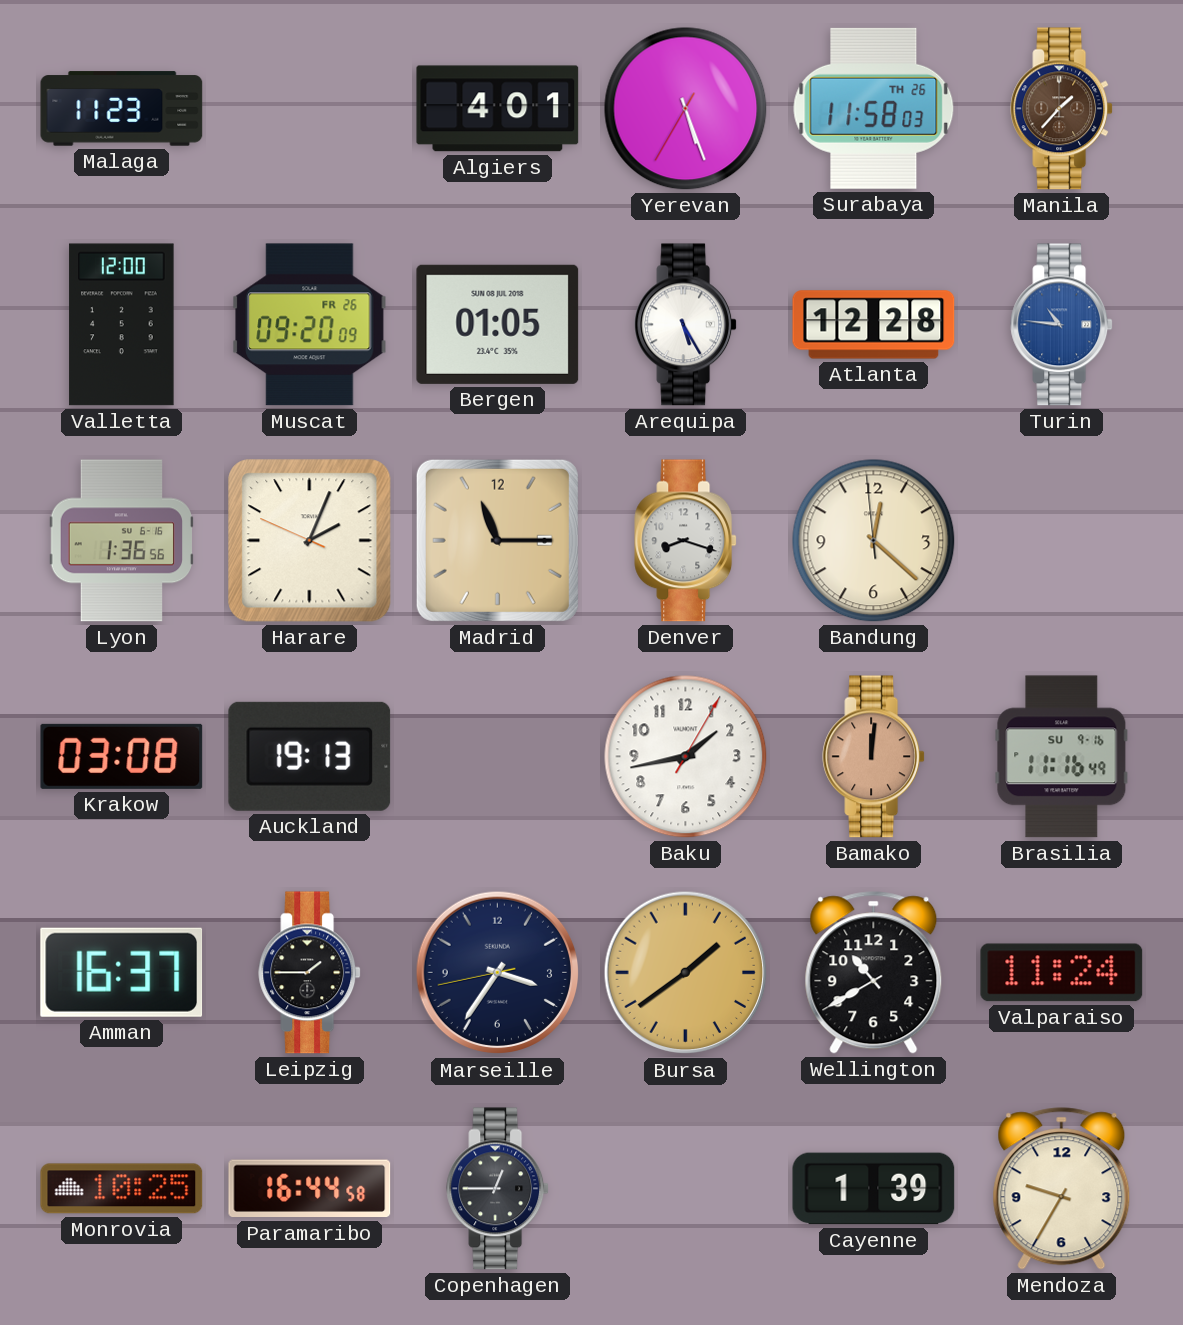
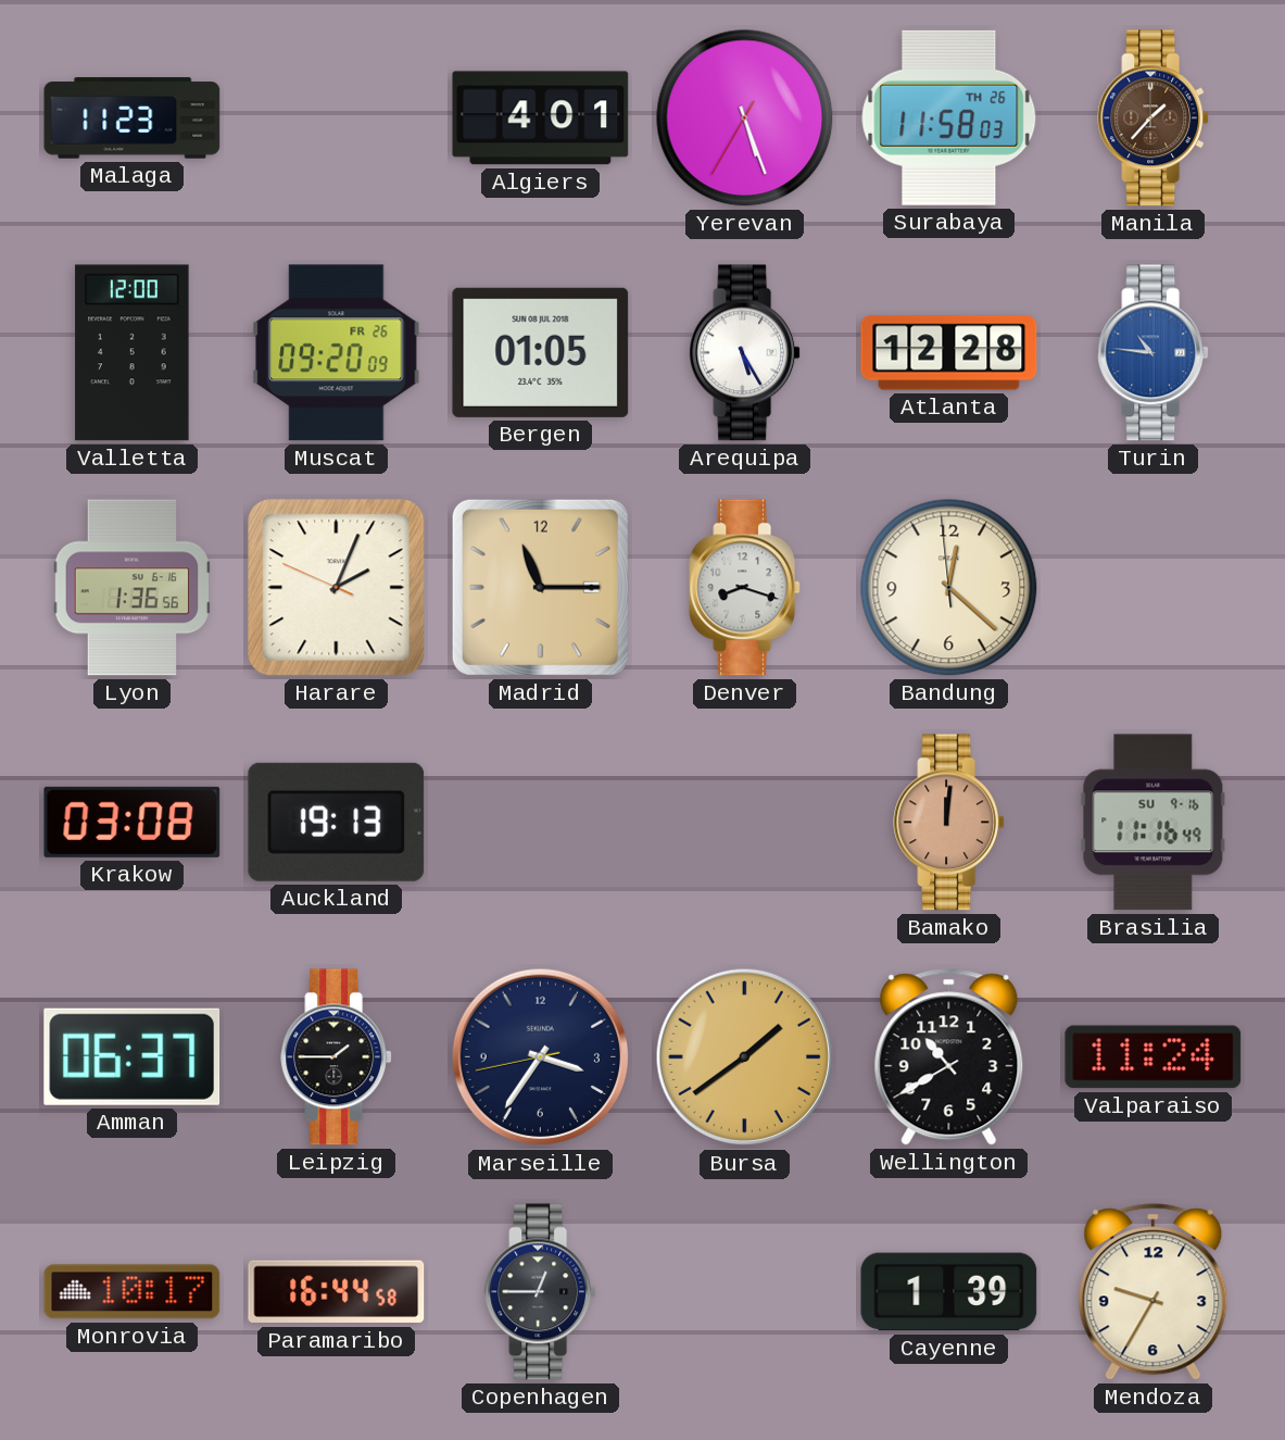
Baku: 1:43 -> none (686, 757)
Amman: 16:37 -> 06:37 (133, 1056)
Monrovia: 10:25 -> 10:17 (133, 1292)
